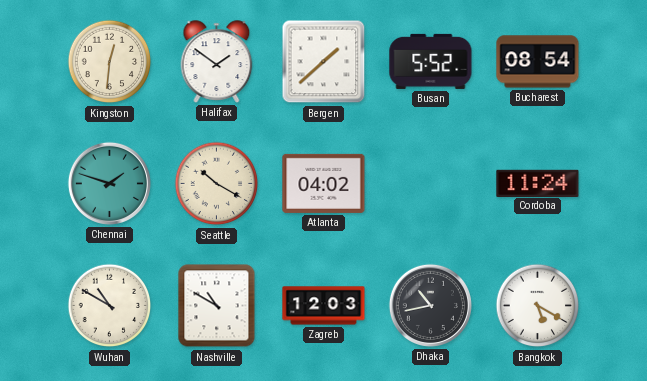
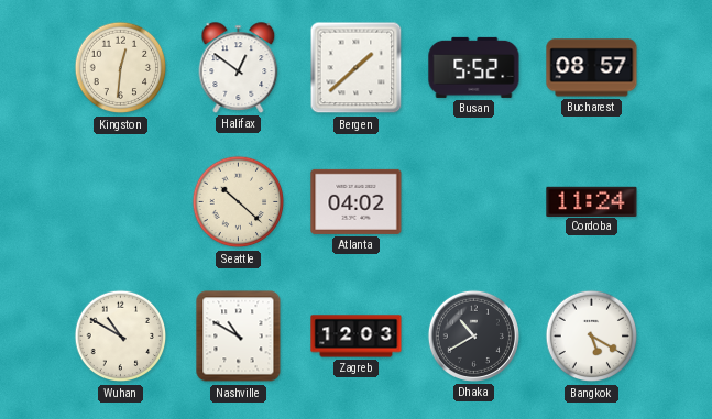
Halifax: 1:51 -> 12:51 (239, 68)
Bucharest: 08:54 -> 08:57 (592, 68)
Chennai: 1:48 -> none (109, 183)
Seattle: 10:20 -> 10:22 (239, 202)
Dhaka: 10:43 -> 10:40 (473, 335)
